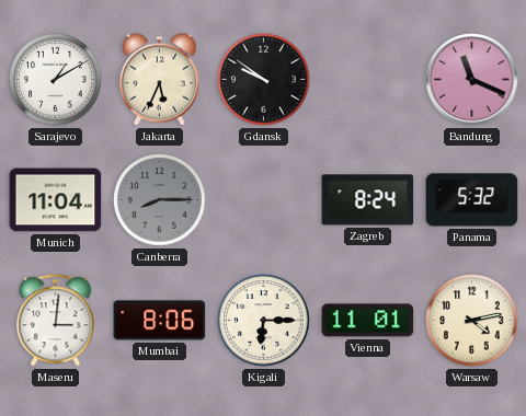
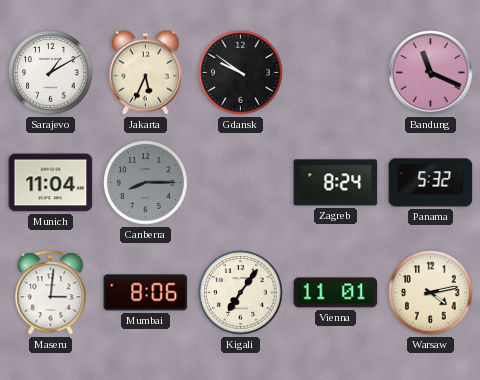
Kigali: 6:15 -> 7:06 (241, 293)
